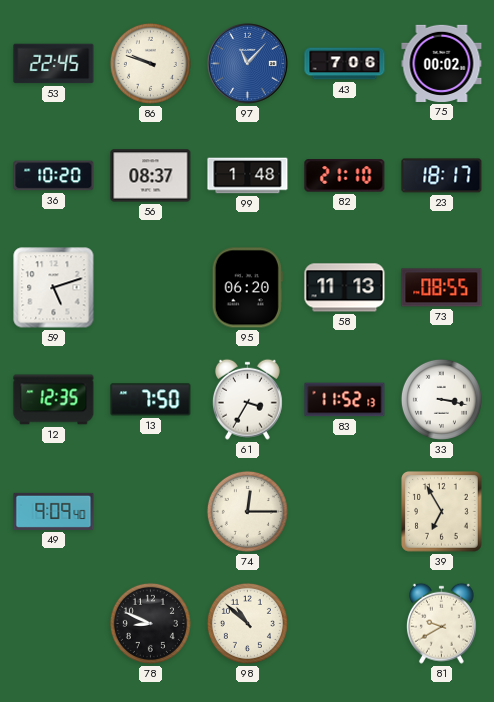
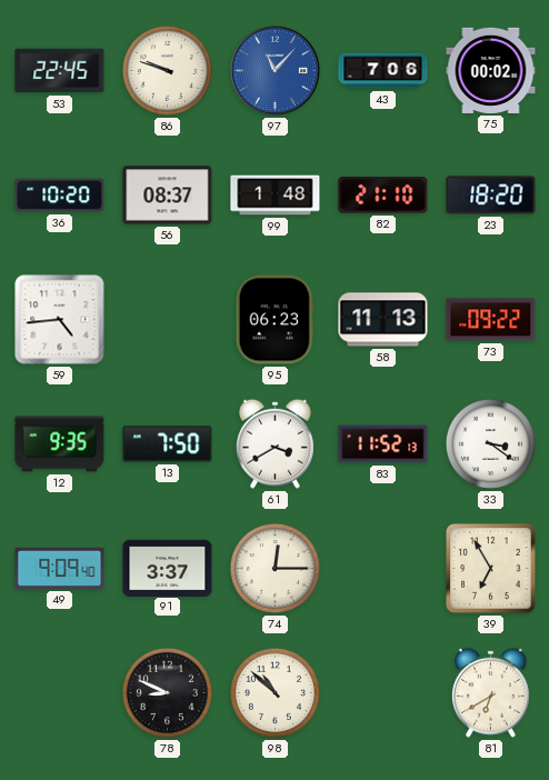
23: 18:17 -> 18:20 (491, 196)
59: 5:12 -> 4:44 (60, 320)
95: 06:20 -> 06:23 (274, 320)
73: 08:55 -> 09:22 (491, 320)
12: 12:35 -> 9:35 (60, 444)
61: 3:35 -> 3:40 (274, 443)
33: 3:17 -> 3:21 (490, 443)
91: none -> 3:37 (168, 568)
81: 9:40 -> 6:40 (490, 692)
